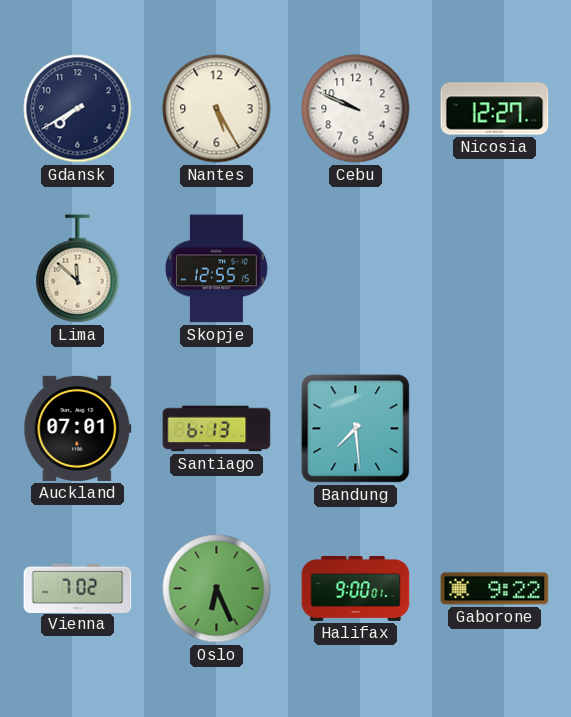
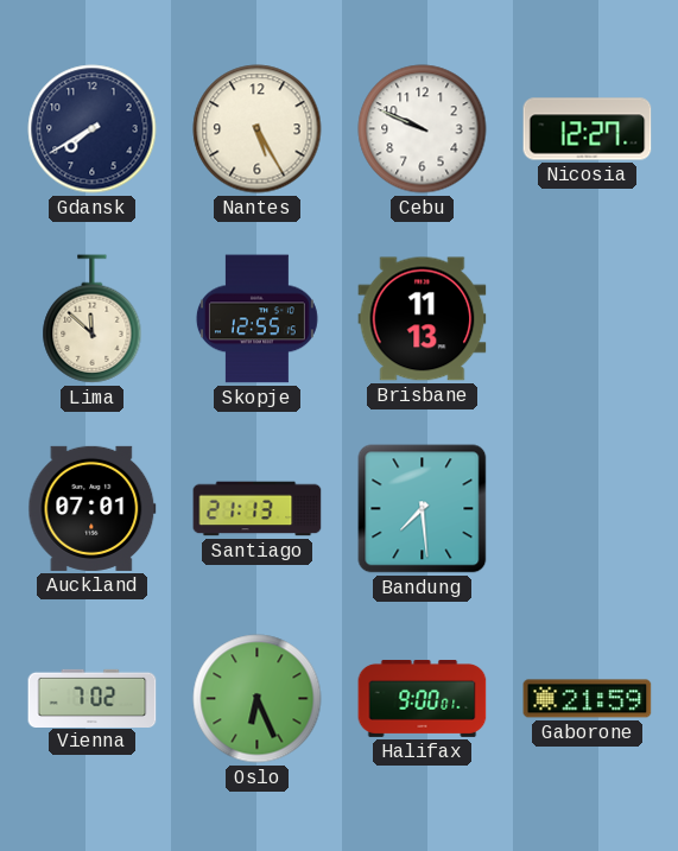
Brisbane: none -> 11:13 (423, 319)
Santiago: 6:13 -> 21:13 (258, 509)
Gaborone: 9:22 -> 21:59 (588, 699)
